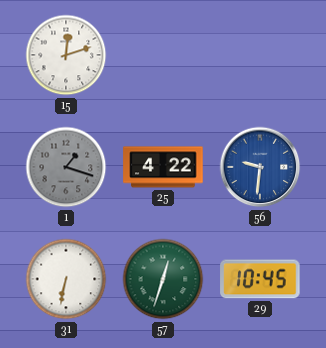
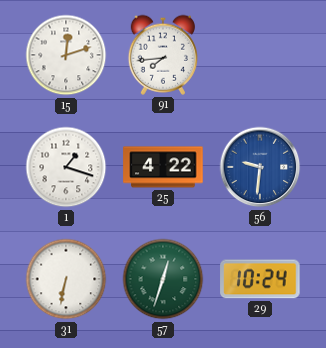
91: none -> 7:44 (162, 55)
1 dial: grey -> white (66, 167)
29: 10:45 -> 10:24 (260, 279)
